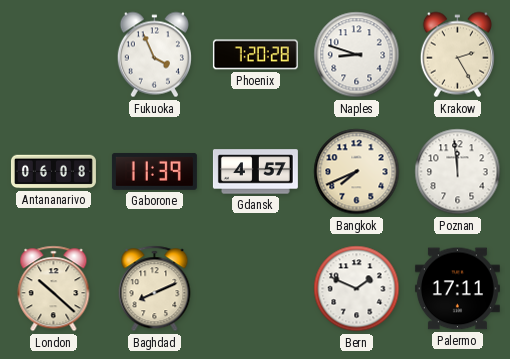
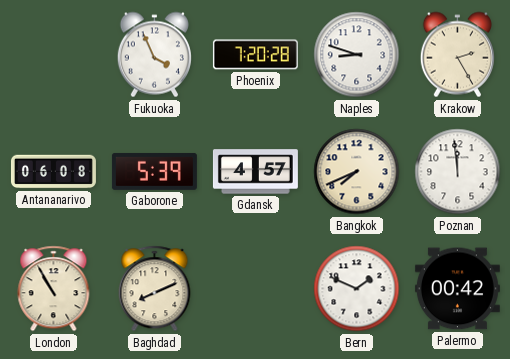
Gaborone: 11:39 -> 5:39 (154, 171)
London: 10:22 -> 10:55 (54, 289)
Palermo: 17:11 -> 00:42 (457, 289)
